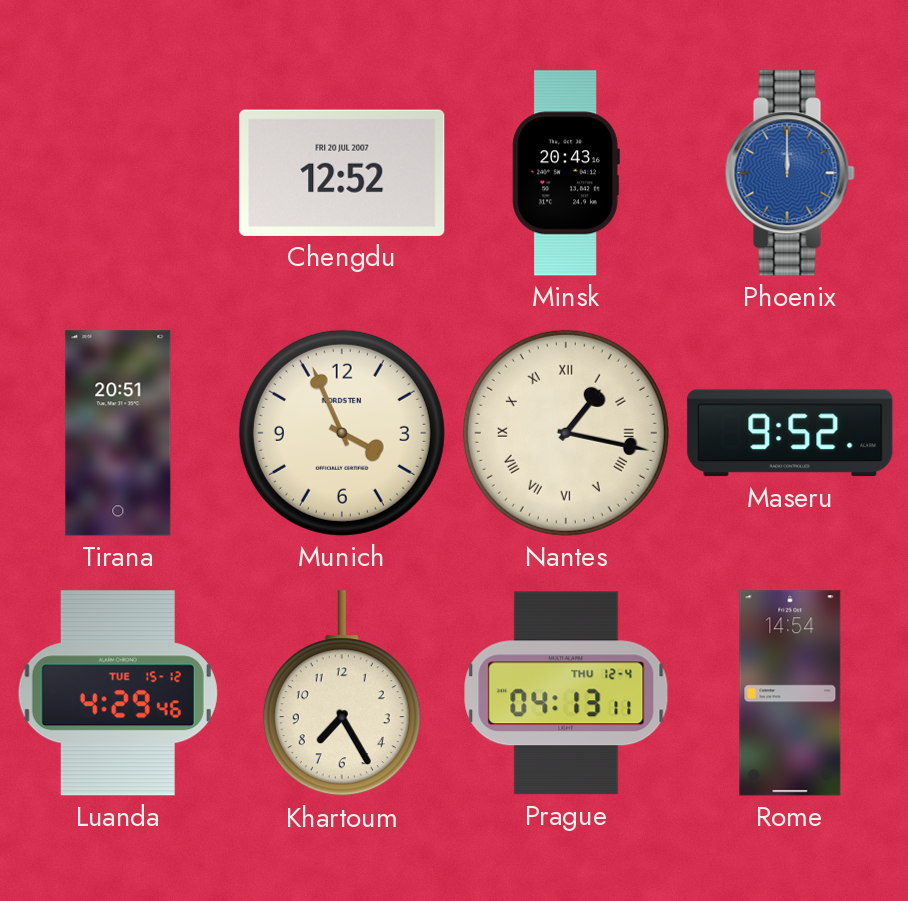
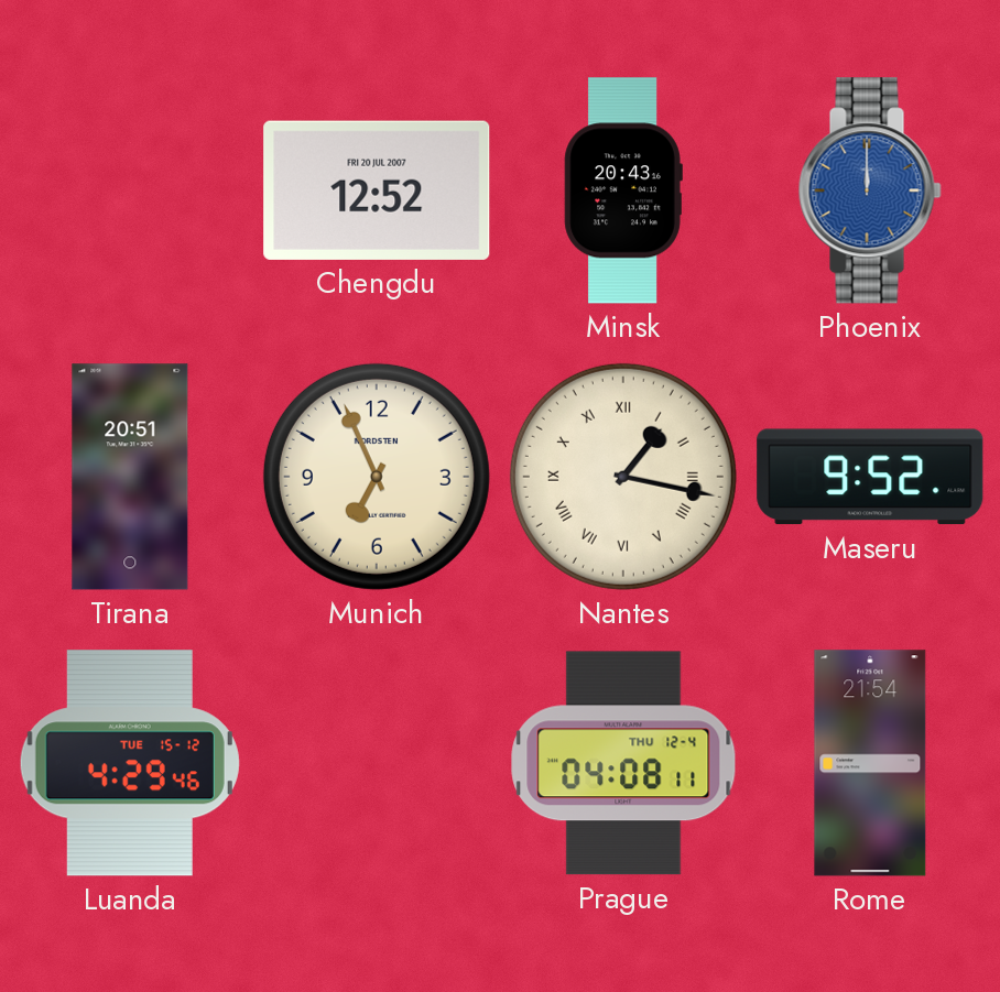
Munich: 3:56 -> 6:56 (377, 477)
Khartoum: 7:25 -> none (342, 694)
Prague: 04:13 -> 04:08 (623, 763)
Rome: 14:54 -> 21:54 (870, 763)
